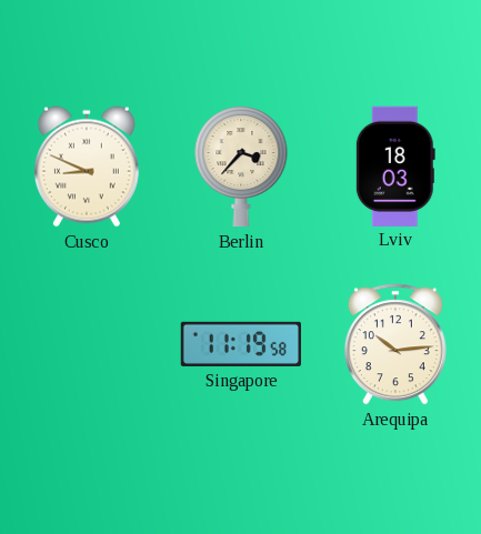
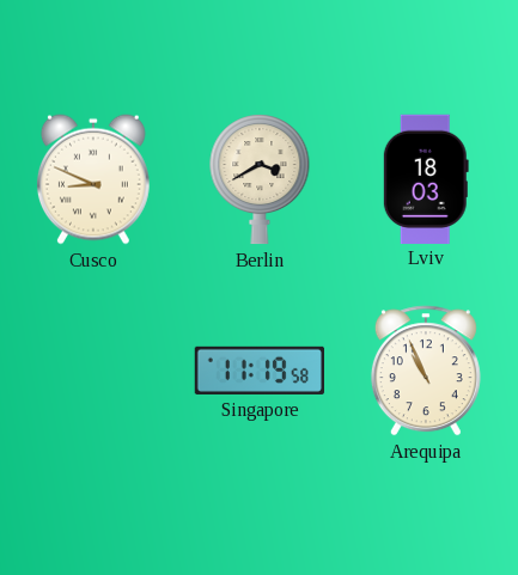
Berlin: 3:37 -> 3:40 (260, 179)
Arequipa: 10:14 -> 10:56 (426, 371)
